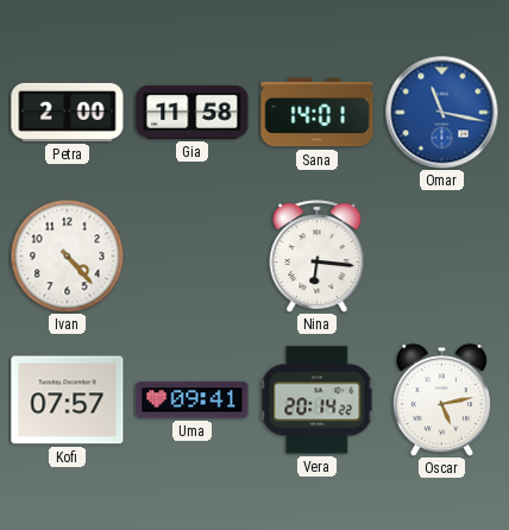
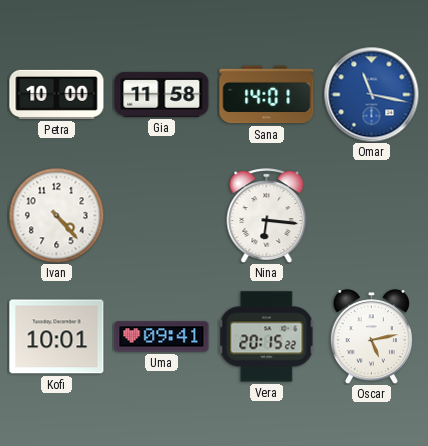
Petra: 2:00 -> 10:00 (57, 94)
Kofi: 07:57 -> 10:01 (57, 337)
Vera: 20:14 -> 20:15 (266, 337)
